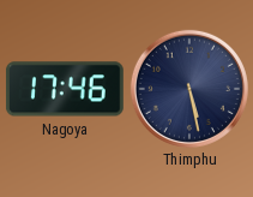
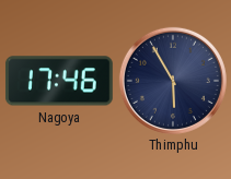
Thimphu: 5:28 -> 5:55 (173, 81)
